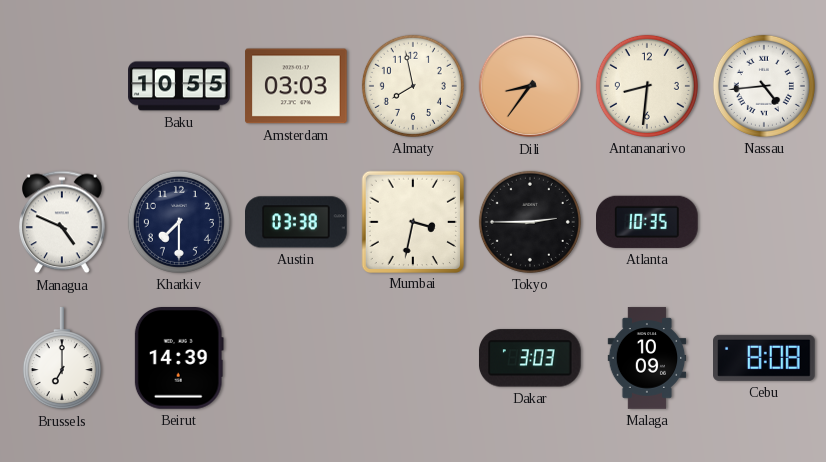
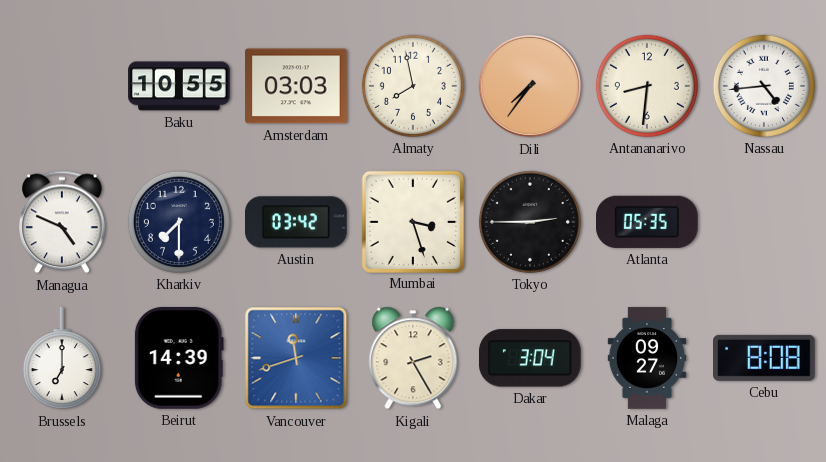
Dili: 8:36 -> 7:36 (530, 86)
Austin: 03:38 -> 03:42 (297, 222)
Mumbai: 3:32 -> 3:27 (412, 221)
Atlanta: 10:35 -> 05:35 (648, 222)
Vancouver: none -> 11:42 (296, 358)
Kigali: none -> 2:25 (413, 358)
Dakar: 3:03 -> 3:04 (530, 358)
Malaga: 10:09 -> 09:27 (647, 358)
